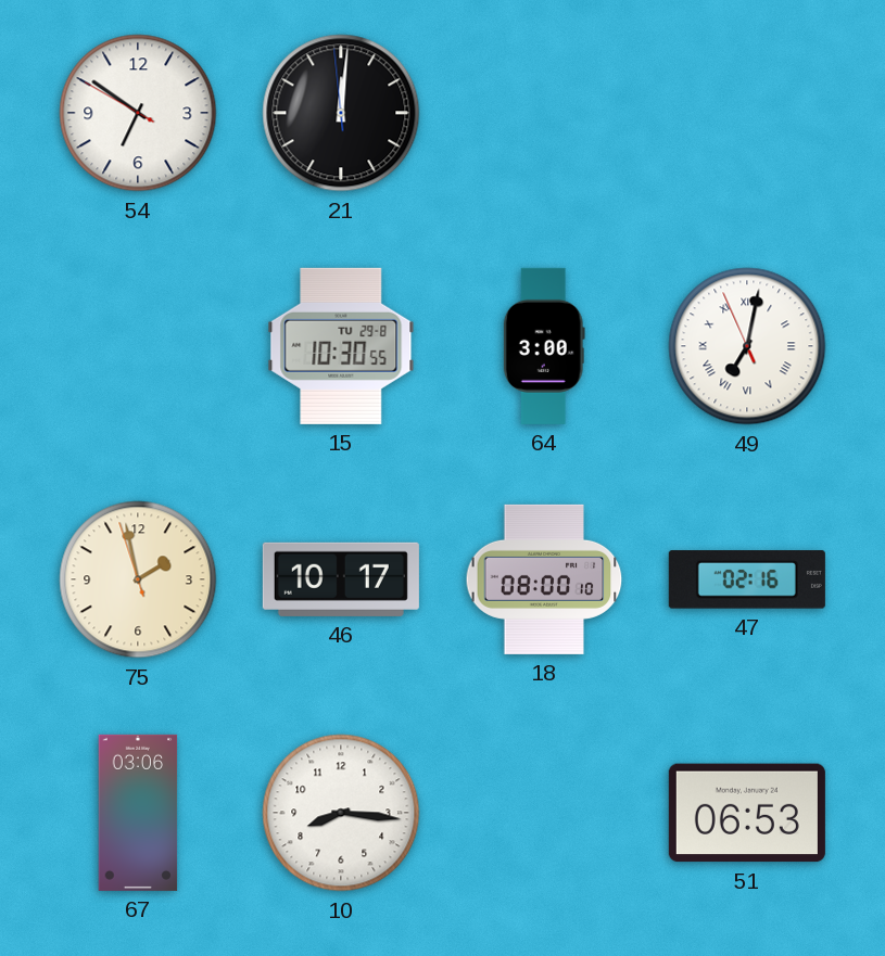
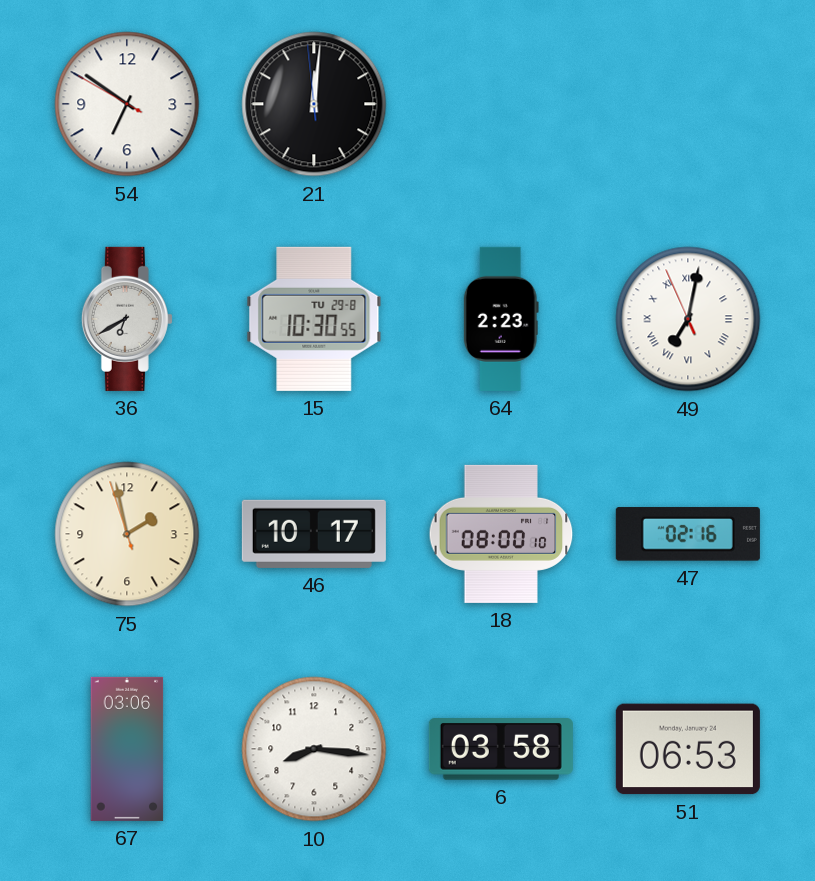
36: none -> 6:40 (127, 319)
64: 3:00 -> 2:23 (501, 319)
6: none -> 03:58 (501, 749)
